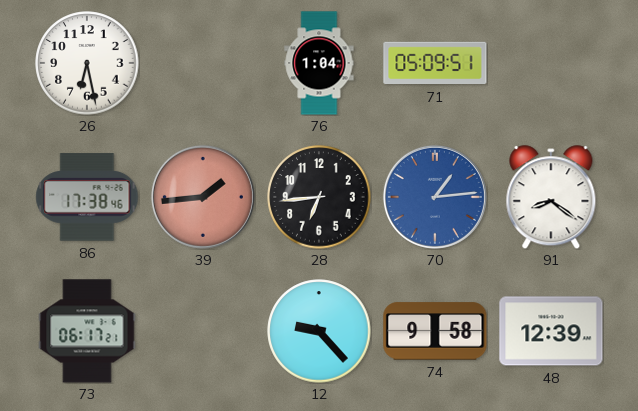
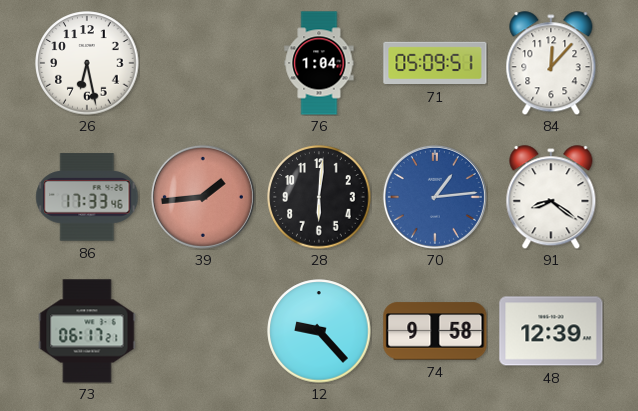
84: none -> 12:07 (551, 63)
86: 17:38 -> 17:33 (87, 197)
28: 6:44 -> 6:01 (319, 197)
